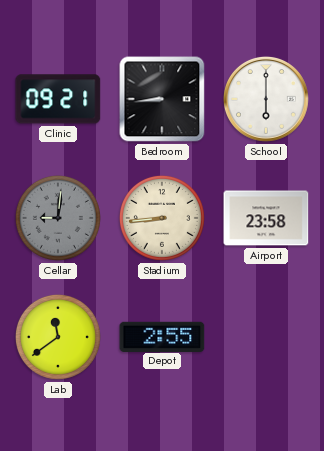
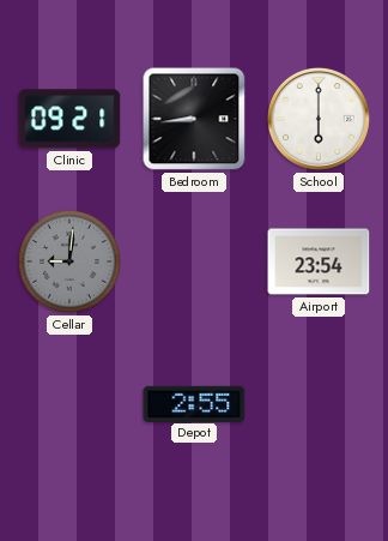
Stadium: 8:44 -> none (162, 218)
Airport: 23:58 -> 23:54 (319, 262)
Lab: 11:39 -> none (58, 337)
